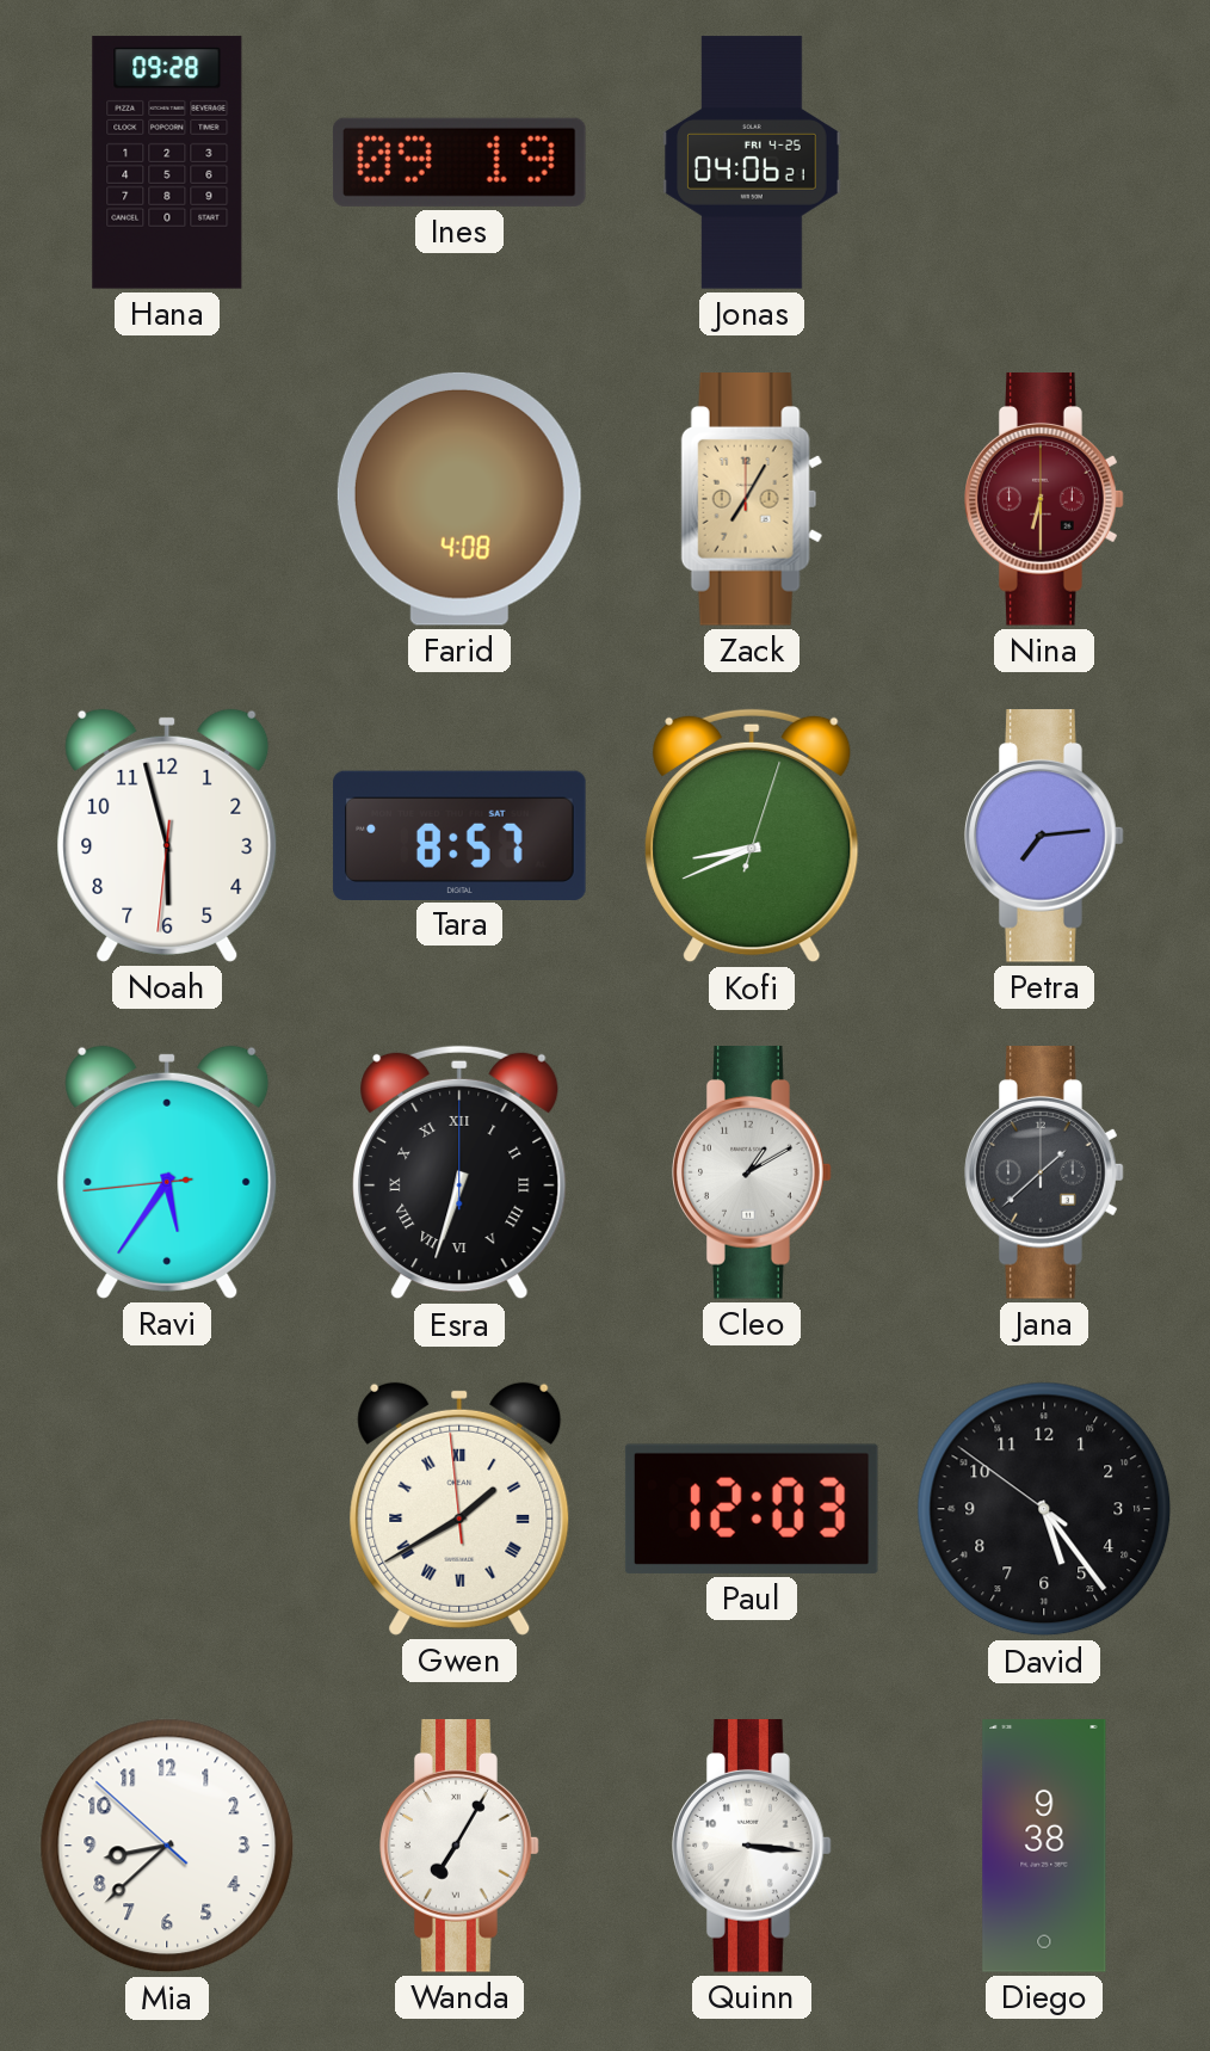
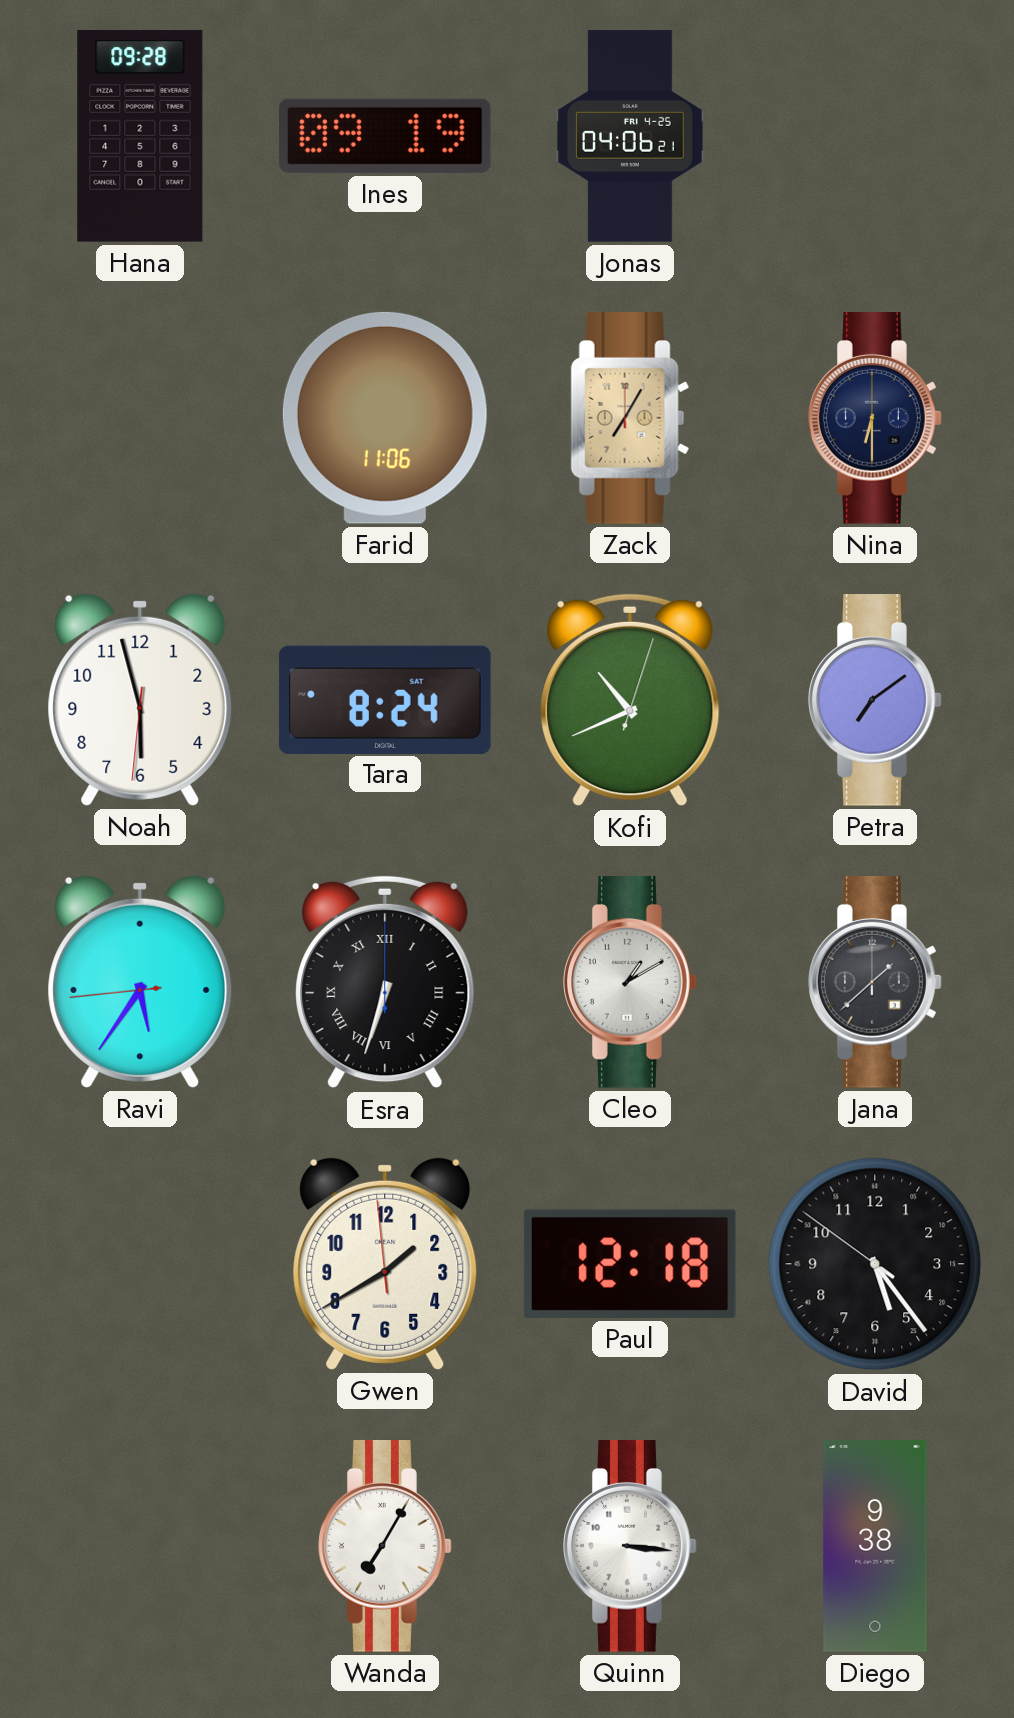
Farid: 4:08 -> 11:06 (385, 418)
Nina dial: burgundy -> navy (875, 419)
Tara: 8:57 -> 8:24 (385, 699)
Kofi: 8:41 -> 10:41 (630, 700)
Petra: 7:14 -> 7:09 (875, 701)
Gwen numerals: Roman -> Arabic (385, 1264)
Paul: 12:03 -> 12:18 (630, 1264)
Mia: 8:37 -> none (167, 1846)
